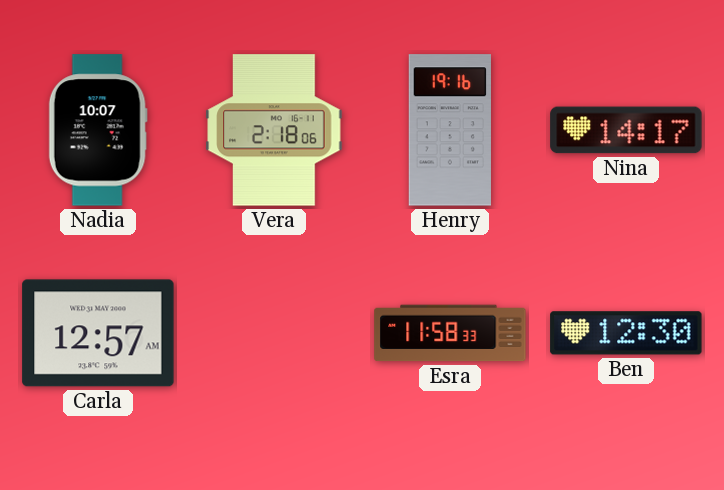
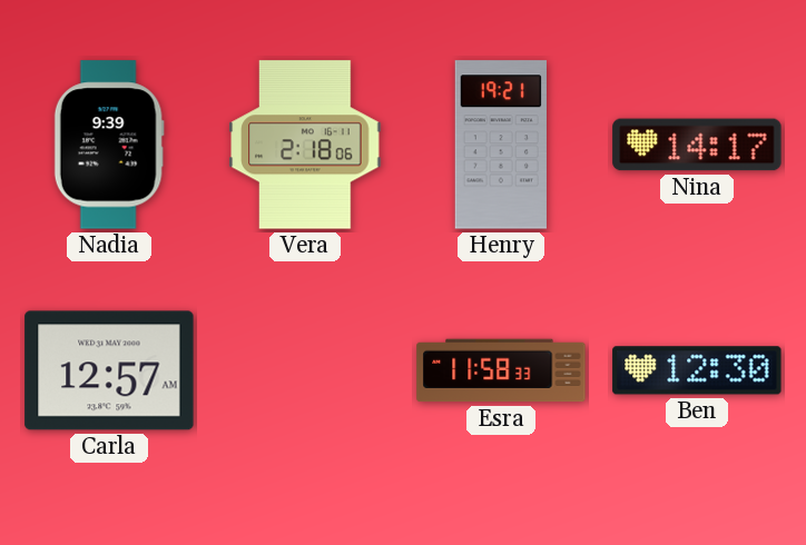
Nadia: 10:07 -> 9:39 (109, 145)
Henry: 19:16 -> 19:21 (501, 145)
